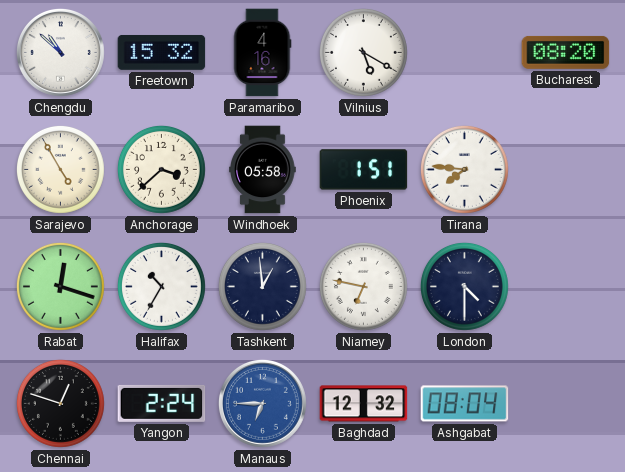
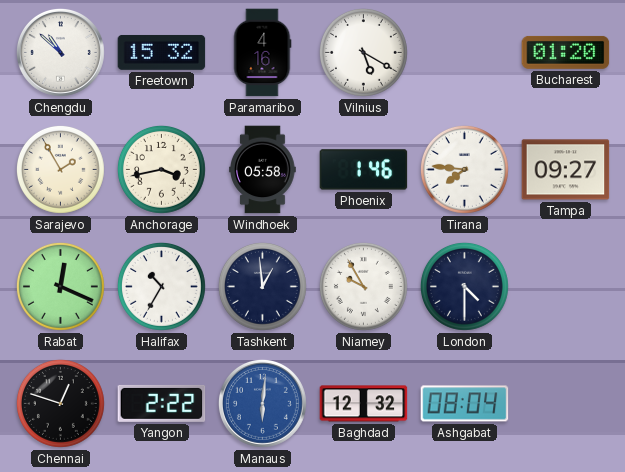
Bucharest: 08:20 -> 01:20 (566, 52)
Sarajevo: 4:55 -> 1:55 (60, 169)
Anchorage: 3:38 -> 3:43 (161, 169)
Phoenix: 1:51 -> 1:46 (364, 170)
Tampa: none -> 09:27 (566, 170)
Rabat: 12:18 -> 12:19 (60, 286)
Niamey: 6:47 -> 9:55 (363, 286)
Yangon: 2:24 -> 2:22 (162, 403)
Manaus: 6:45 -> 6:01 (263, 404)
